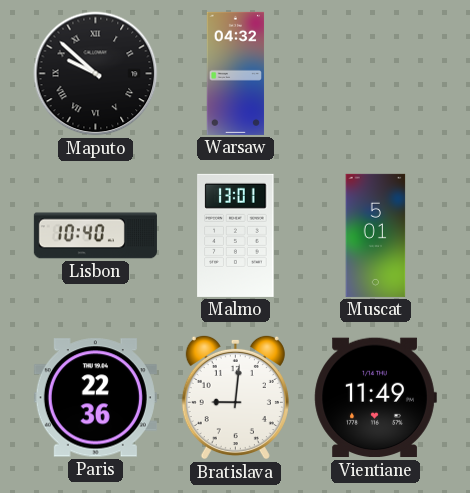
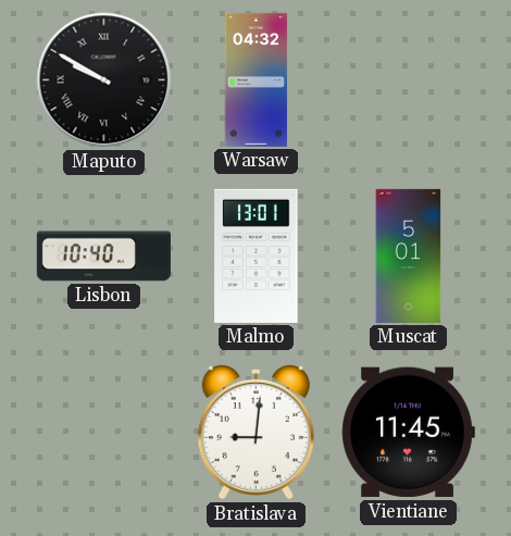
Maputo: 9:52 -> 9:50 (104, 80)
Paris: 22:36 -> none (95, 398)
Vientiane: 11:49 -> 11:45 (408, 433)
